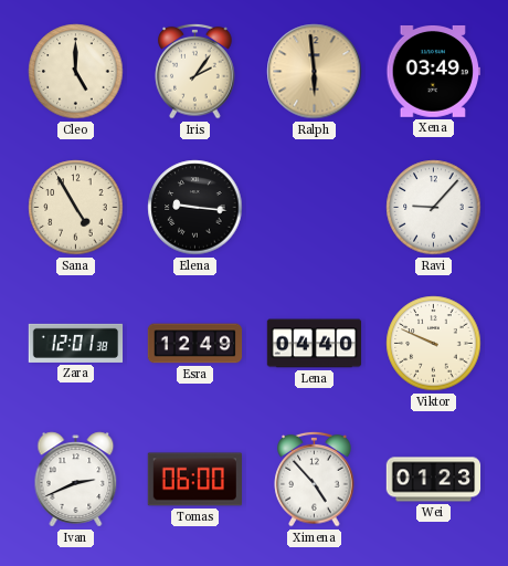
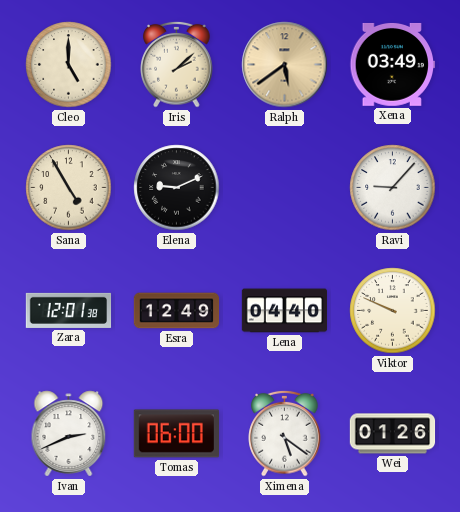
Iris: 2:06 -> 2:08 (177, 64)
Ralph: 5:59 -> 5:39 (285, 65)
Elena: 9:16 -> 9:11 (177, 188)
Ximena: 4:53 -> 5:21 (285, 433)
Wei: 01:23 -> 01:26 (393, 434)
